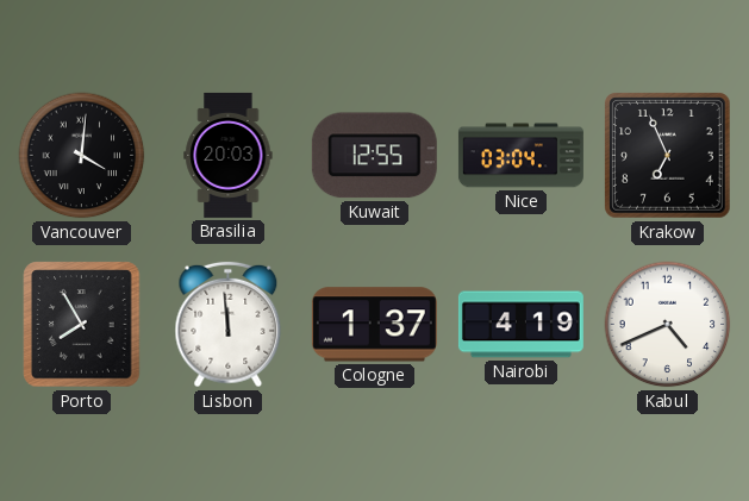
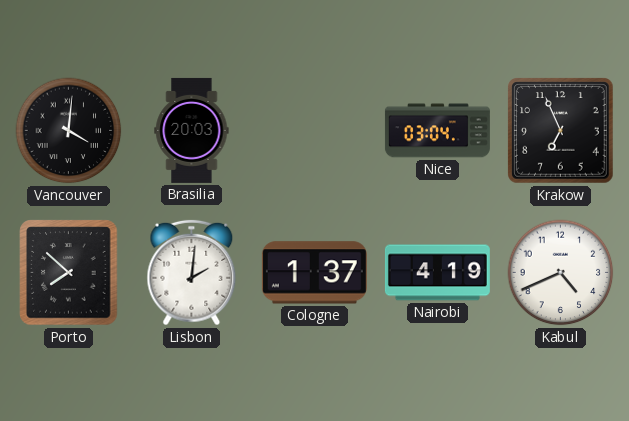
Kuwait: 12:55 -> none (374, 156)
Porto: 7:55 -> 7:52 (69, 273)
Lisbon: 11:59 -> 2:01 (192, 273)
